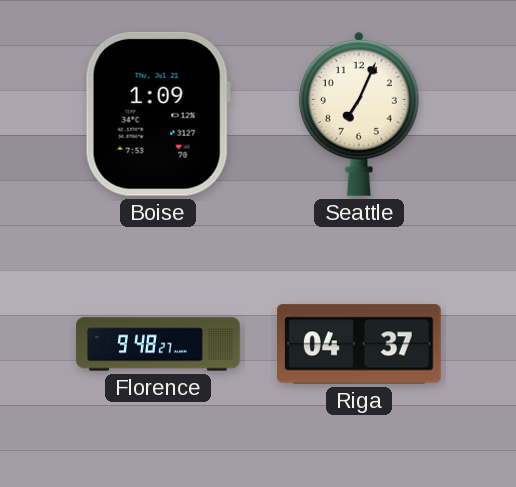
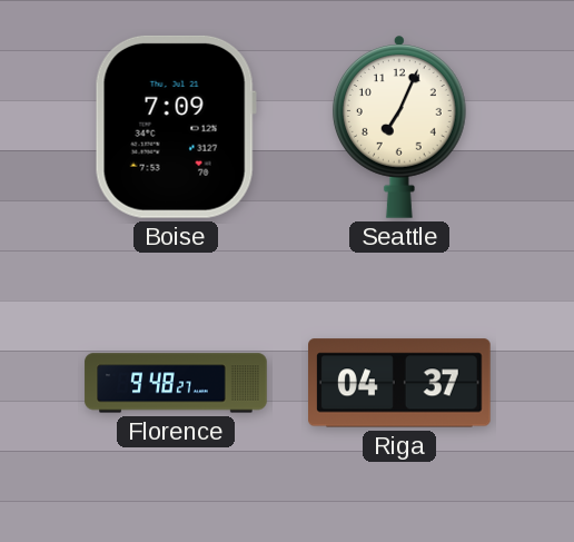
Boise: 1:09 -> 7:09 (176, 127)
